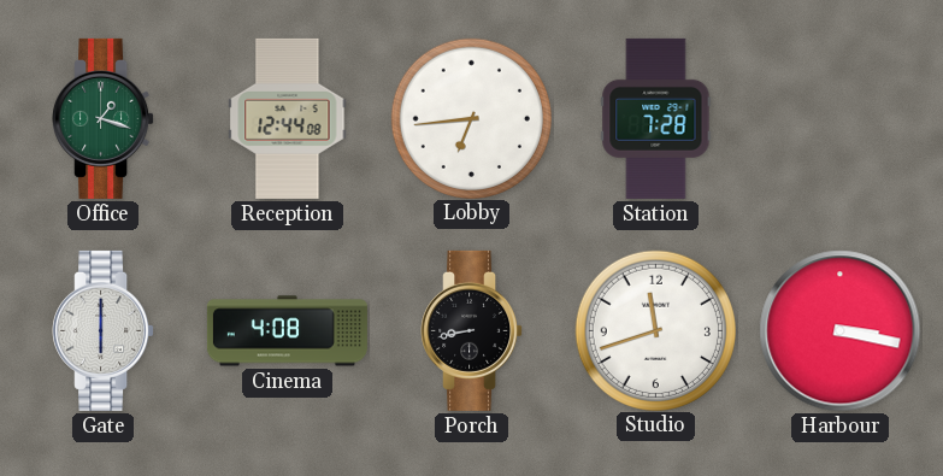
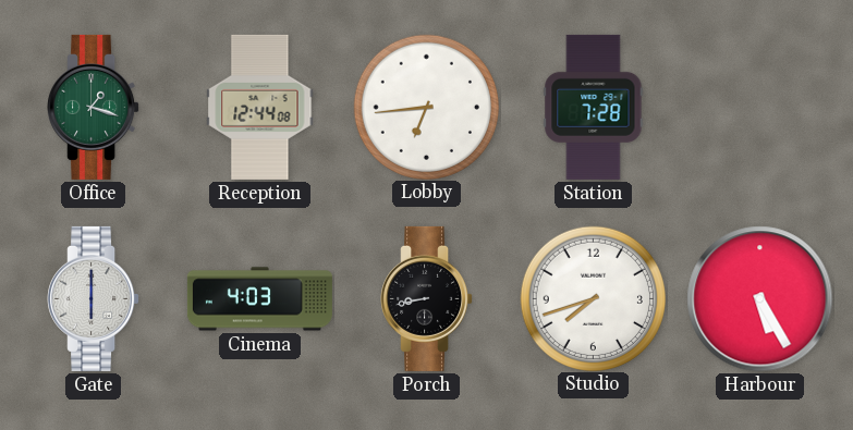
Cinema: 4:08 -> 4:03 (259, 299)
Studio: 11:42 -> 7:42 (593, 298)
Harbour: 3:17 -> 5:25 (760, 299)
